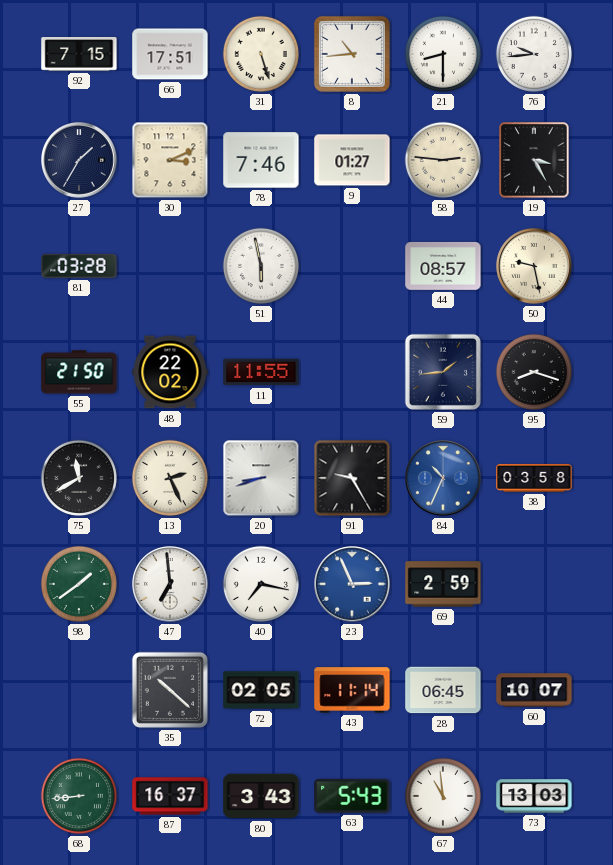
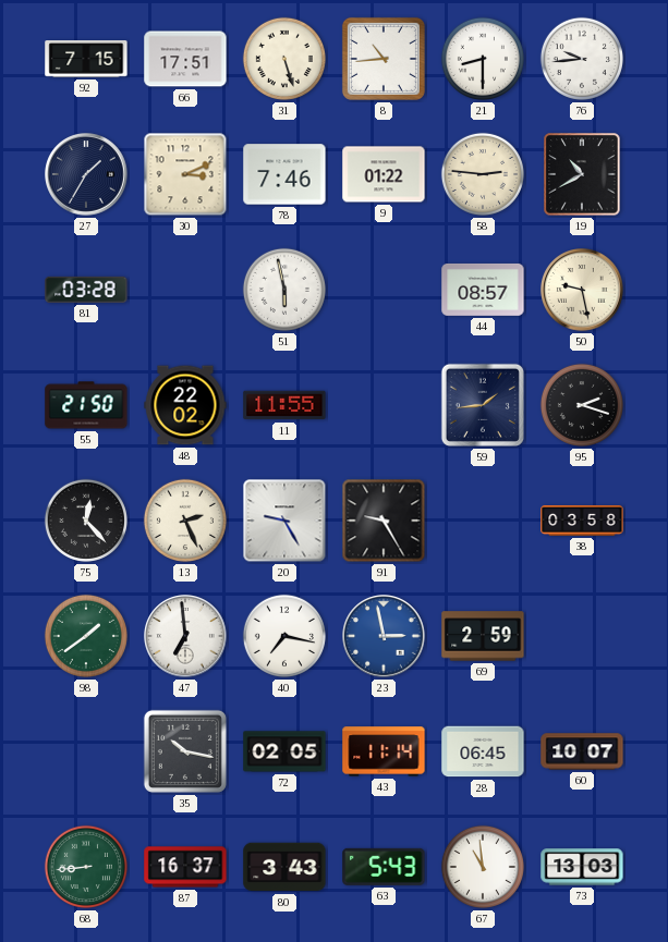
9: 01:27 -> 01:22 (384, 174)
19: 3:25 -> 10:40 (582, 174)
95: 8:18 -> 2:18 (582, 405)
75: 11:40 -> 12:23 (86, 521)
20: 8:42 -> 9:25 (284, 521)
84: 10:34 -> none (443, 478)
23: 2:56 -> 2:58 (384, 636)
35: 10:22 -> 10:17 (185, 751)
